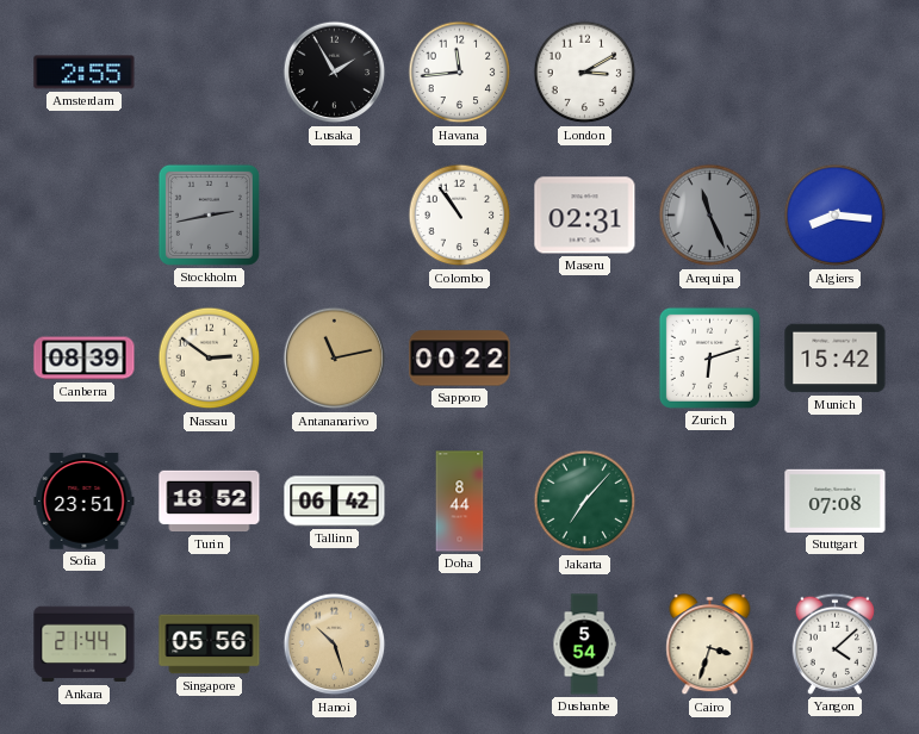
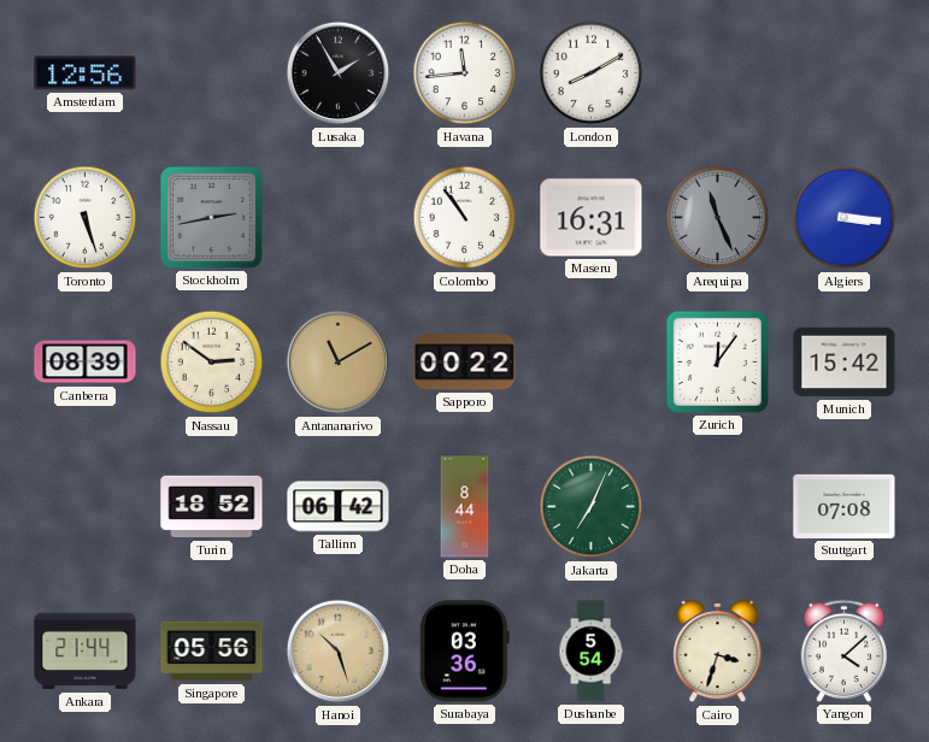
Amsterdam: 2:55 -> 12:56 (86, 73)
London: 3:10 -> 8:10 (592, 73)
Toronto: none -> 5:27 (86, 218)
Maseru: 02:31 -> 16:31 (592, 218)
Algiers: 8:16 -> 3:16 (845, 218)
Antananarivo: 11:13 -> 11:10 (339, 363)
Zurich: 6:12 -> 12:06 (717, 361)
Sofia: 23:51 -> none (85, 502)
Jakarta: 7:07 -> 7:04 (592, 507)
Surabaya: none -> 03:36 (465, 652)
